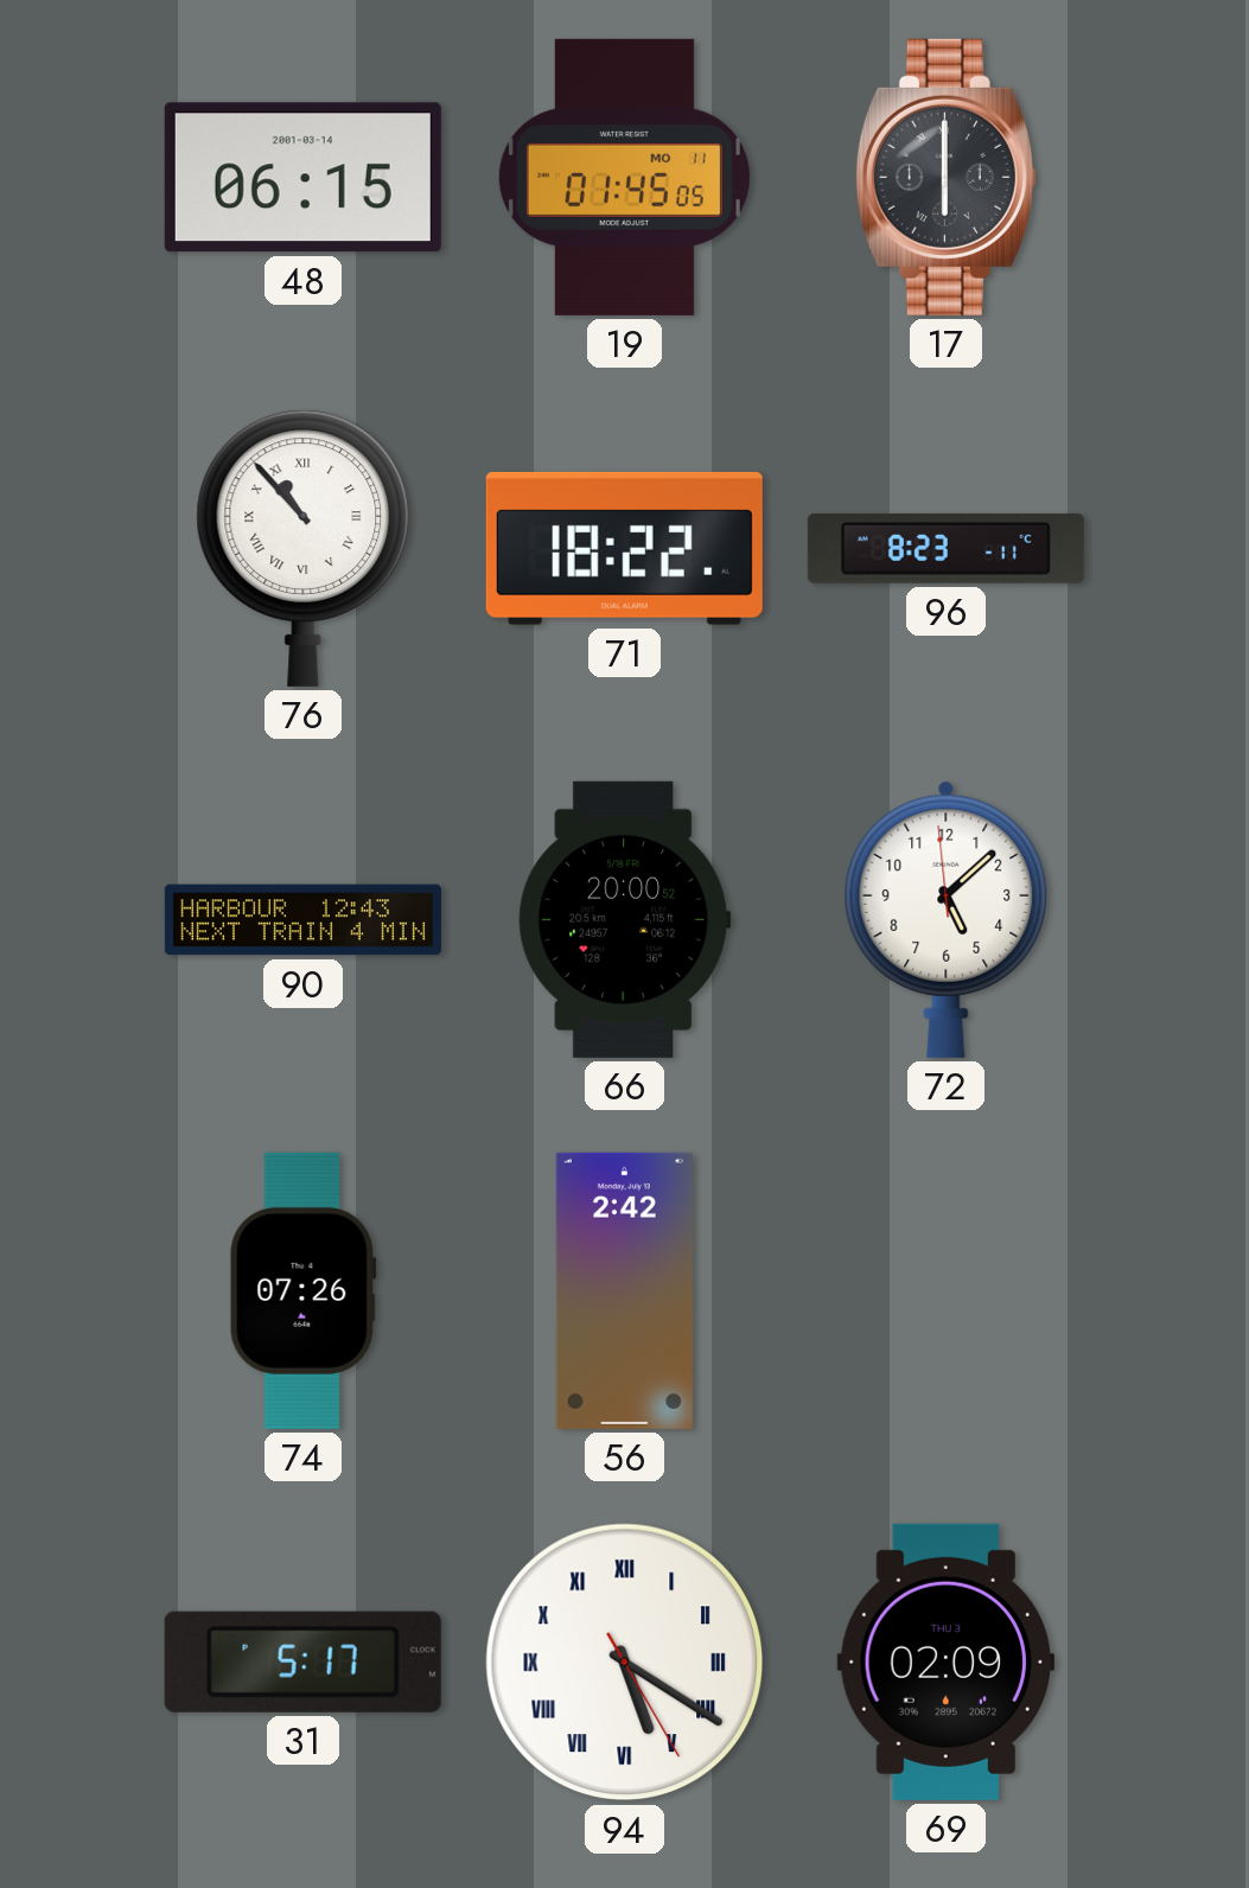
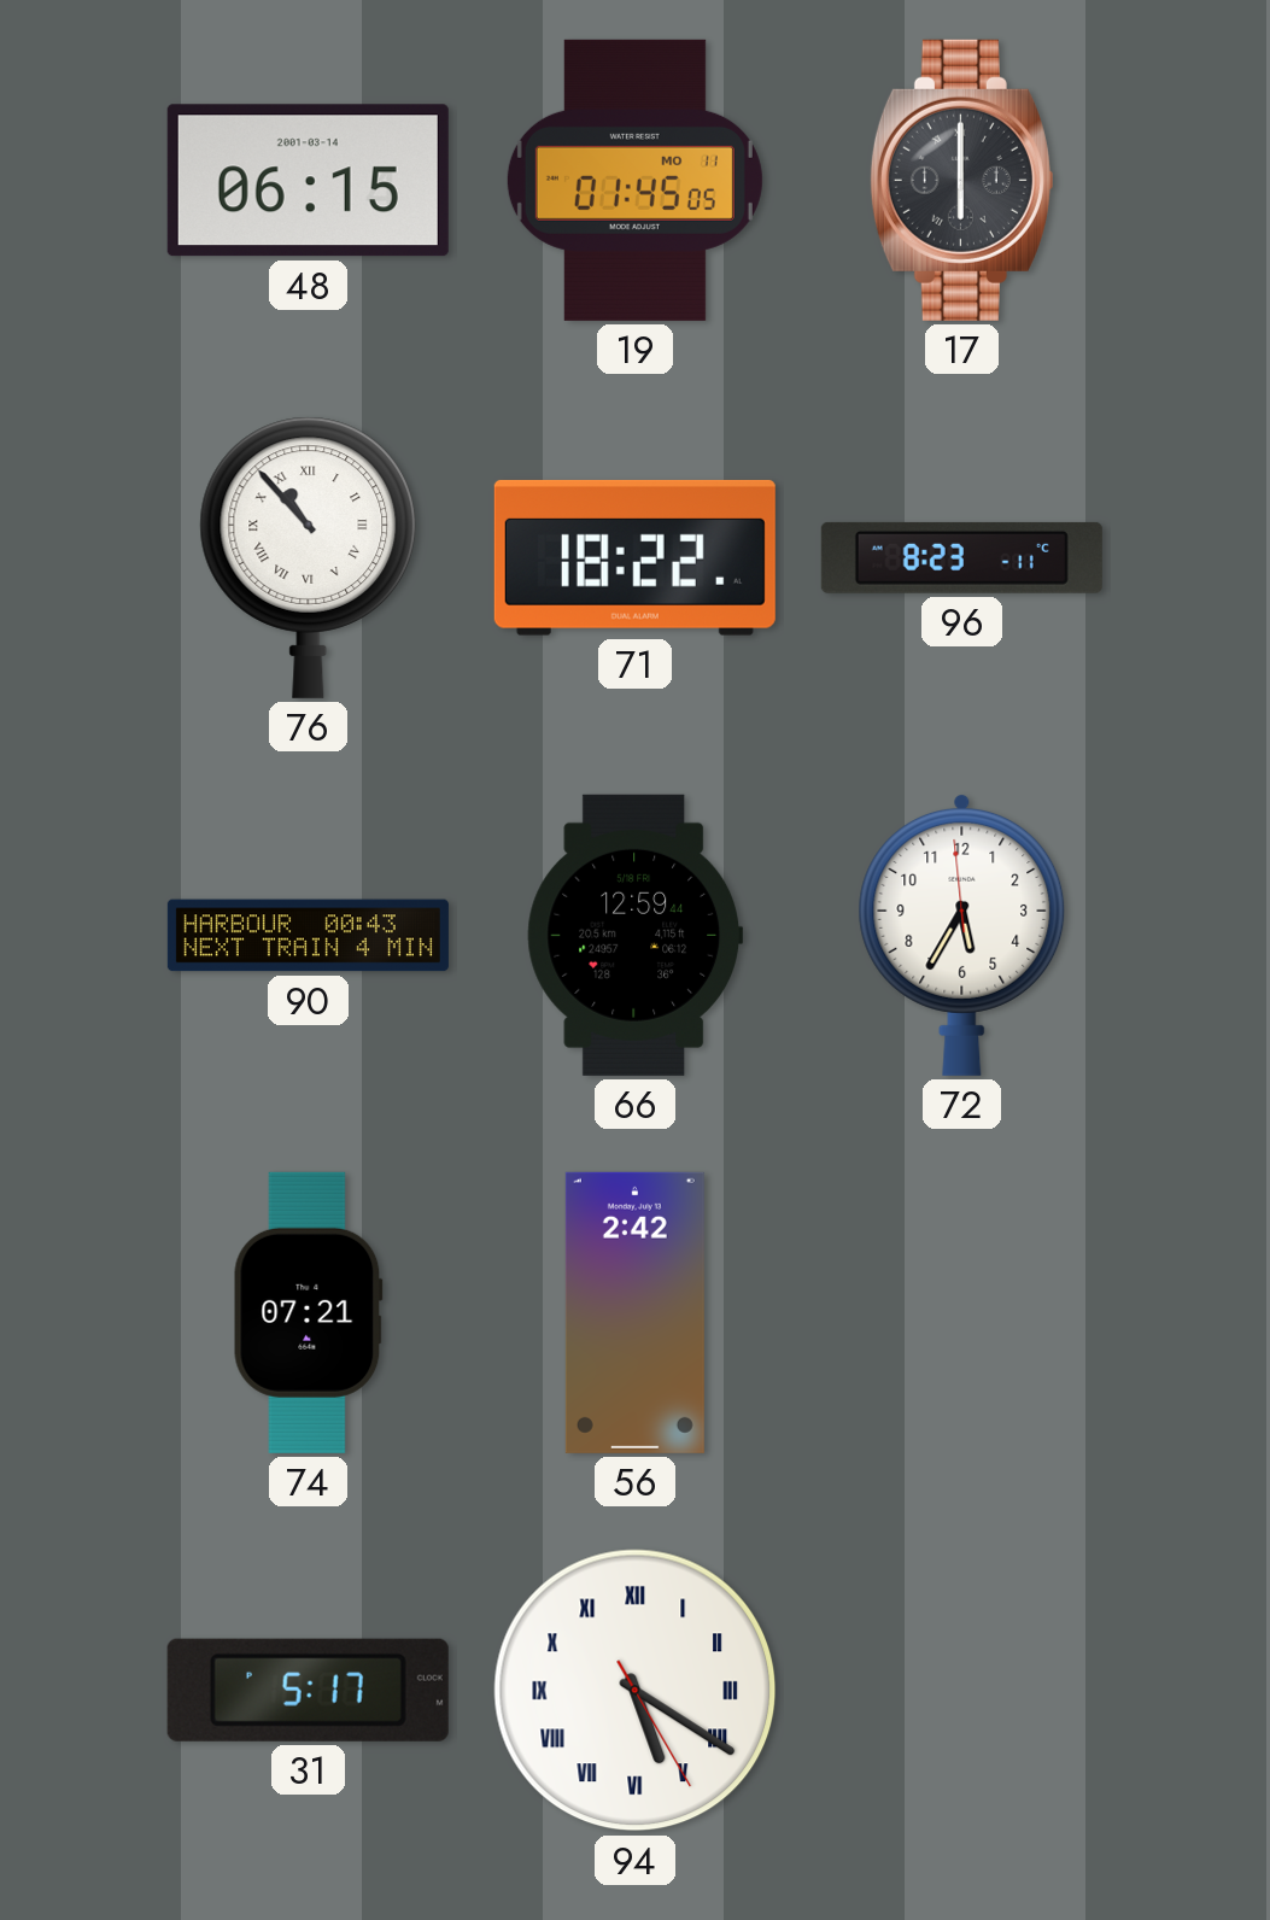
90: 12:43 -> 00:43 (308, 936)
66: 20:00 -> 12:59 (636, 935)
72: 5:07 -> 5:34 (962, 935)
74: 07:26 -> 07:21 (308, 1312)
69: 02:09 -> none (947, 1661)
